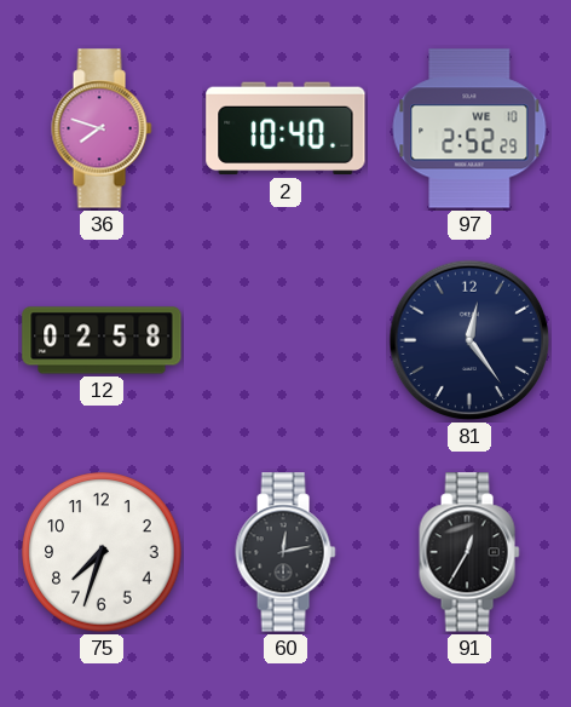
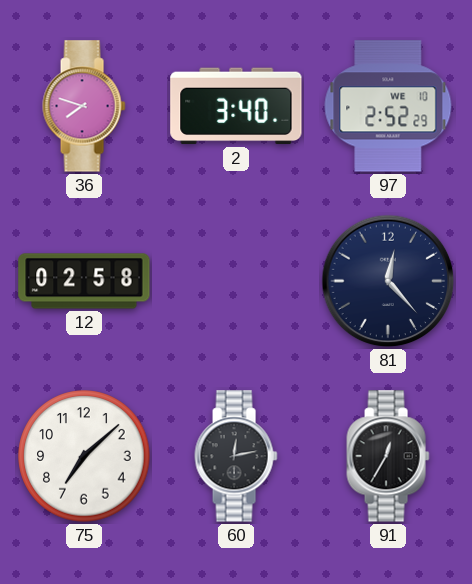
2: 10:40 -> 3:40 (236, 106)
81: 12:24 -> 12:23 (388, 281)
75: 7:33 -> 7:08 (84, 456)
